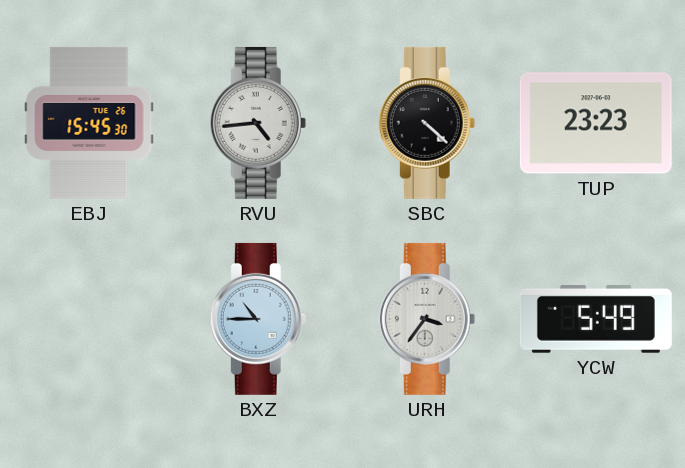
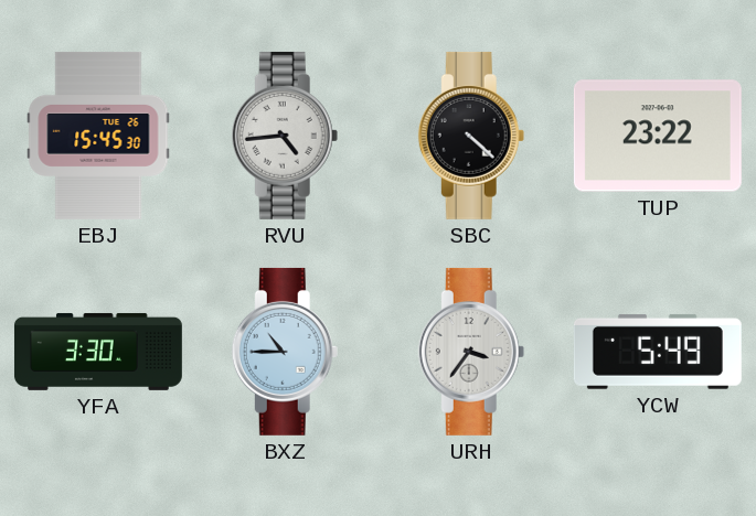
TUP: 23:23 -> 23:22 (658, 136)
YFA: none -> 3:30 (98, 352)
